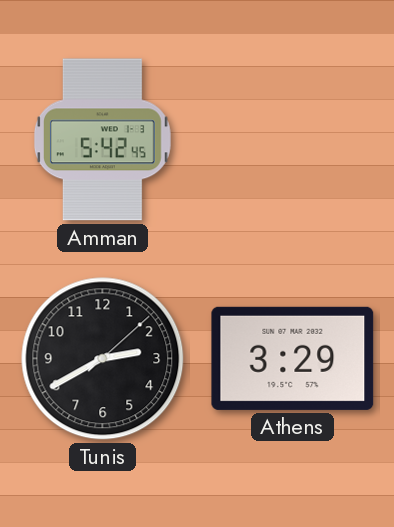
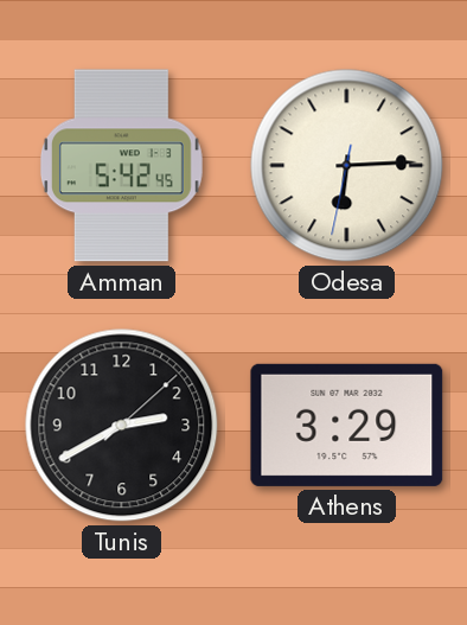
Odesa: none -> 6:14 (347, 166)
